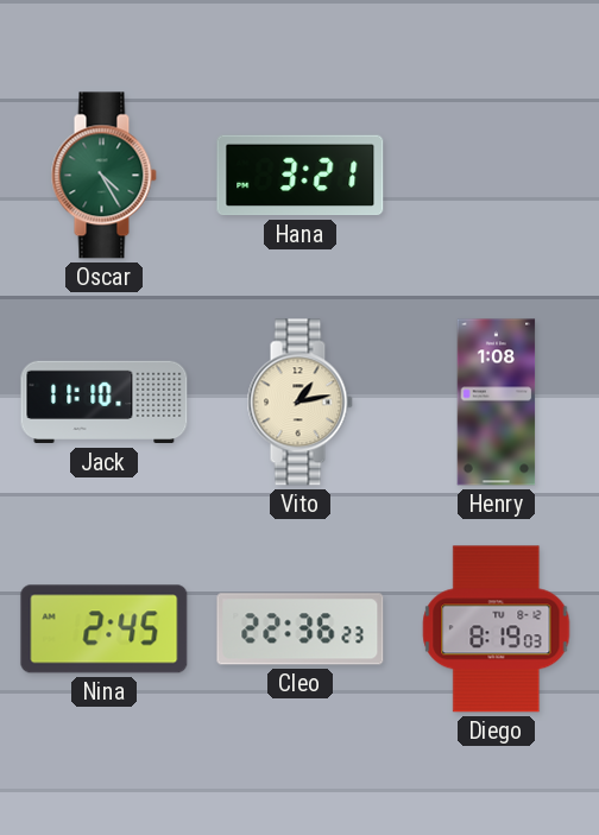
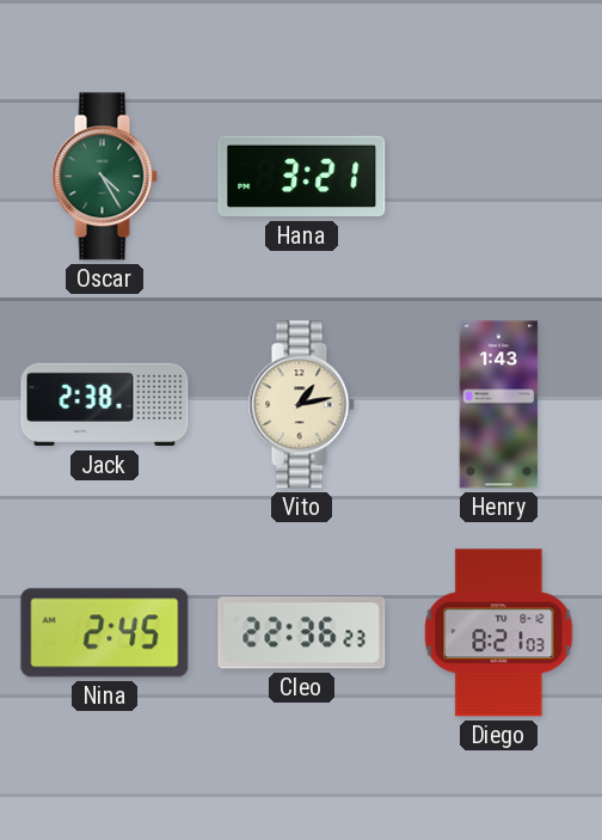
Jack: 11:10 -> 2:38 (105, 405)
Henry: 1:08 -> 1:43 (499, 405)
Diego: 8:19 -> 8:21 (499, 633)
